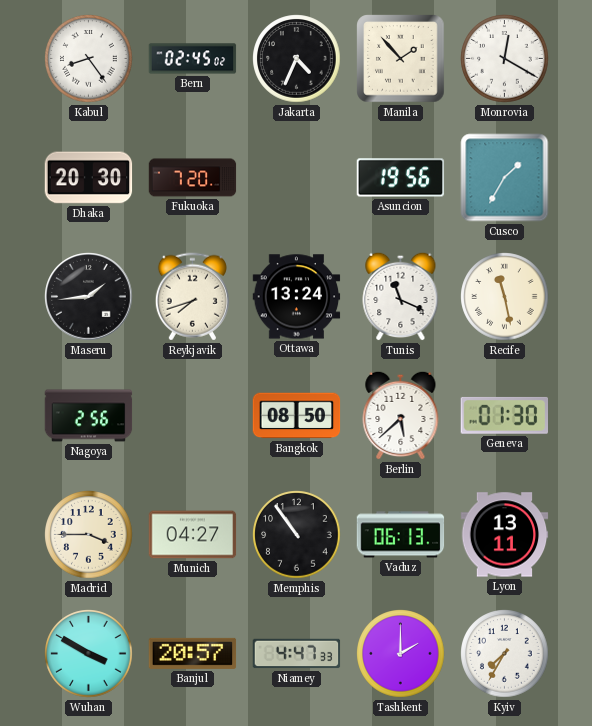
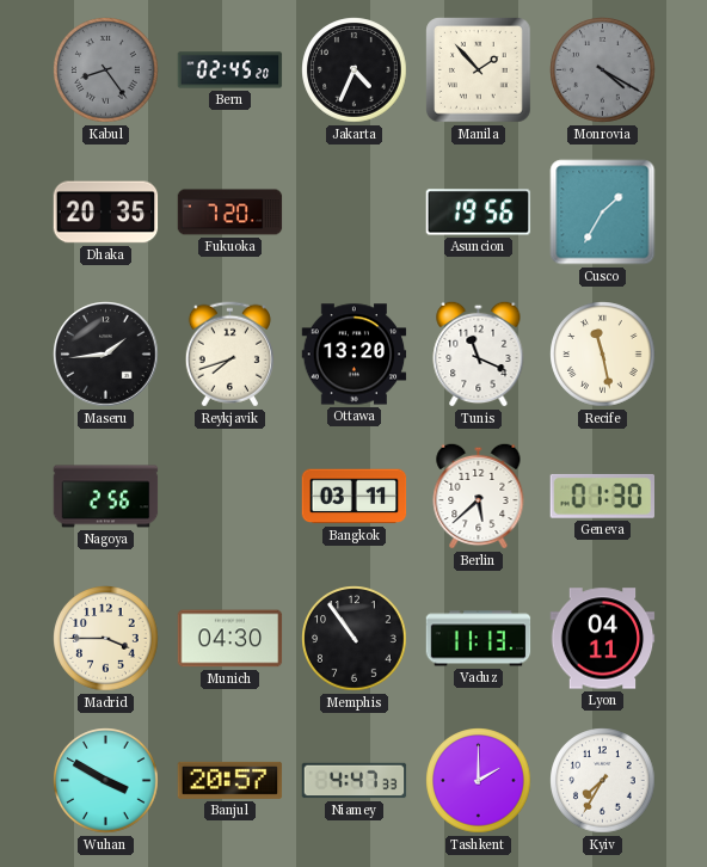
Kabul dial: white -> grey (106, 70)
Bern: 02:45:02 -> 02:45:20 (230, 70)
Monrovia: 12:20 -> 4:20 (603, 70)
Monrovia dial: white -> grey (603, 70)
Dhaka: 20:30 -> 20:35 (106, 213)
Ottawa: 13:24 -> 13:20 (355, 355)
Bangkok: 08:50 -> 03:11 (355, 497)
Munich: 04:27 -> 04:30 (230, 639)
Vaduz: 06:13 -> 11:13 (479, 639)
Lyon: 13:11 -> 04:11 (603, 639)
